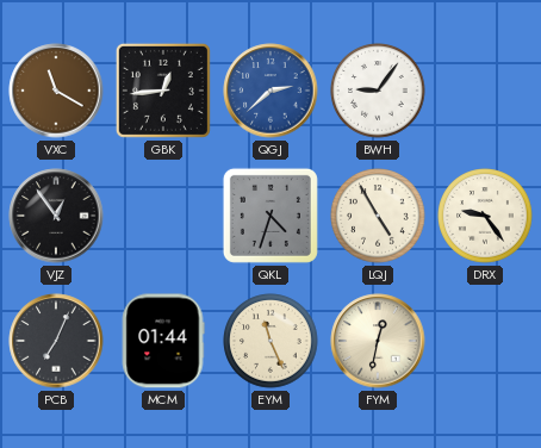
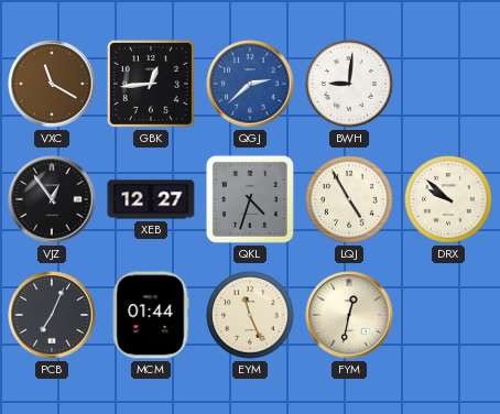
BWH: 9:06 -> 9:01 (349, 84)
XEB: none -> 12:27 (151, 199)
DRX: 9:24 -> 9:52 (448, 199)
